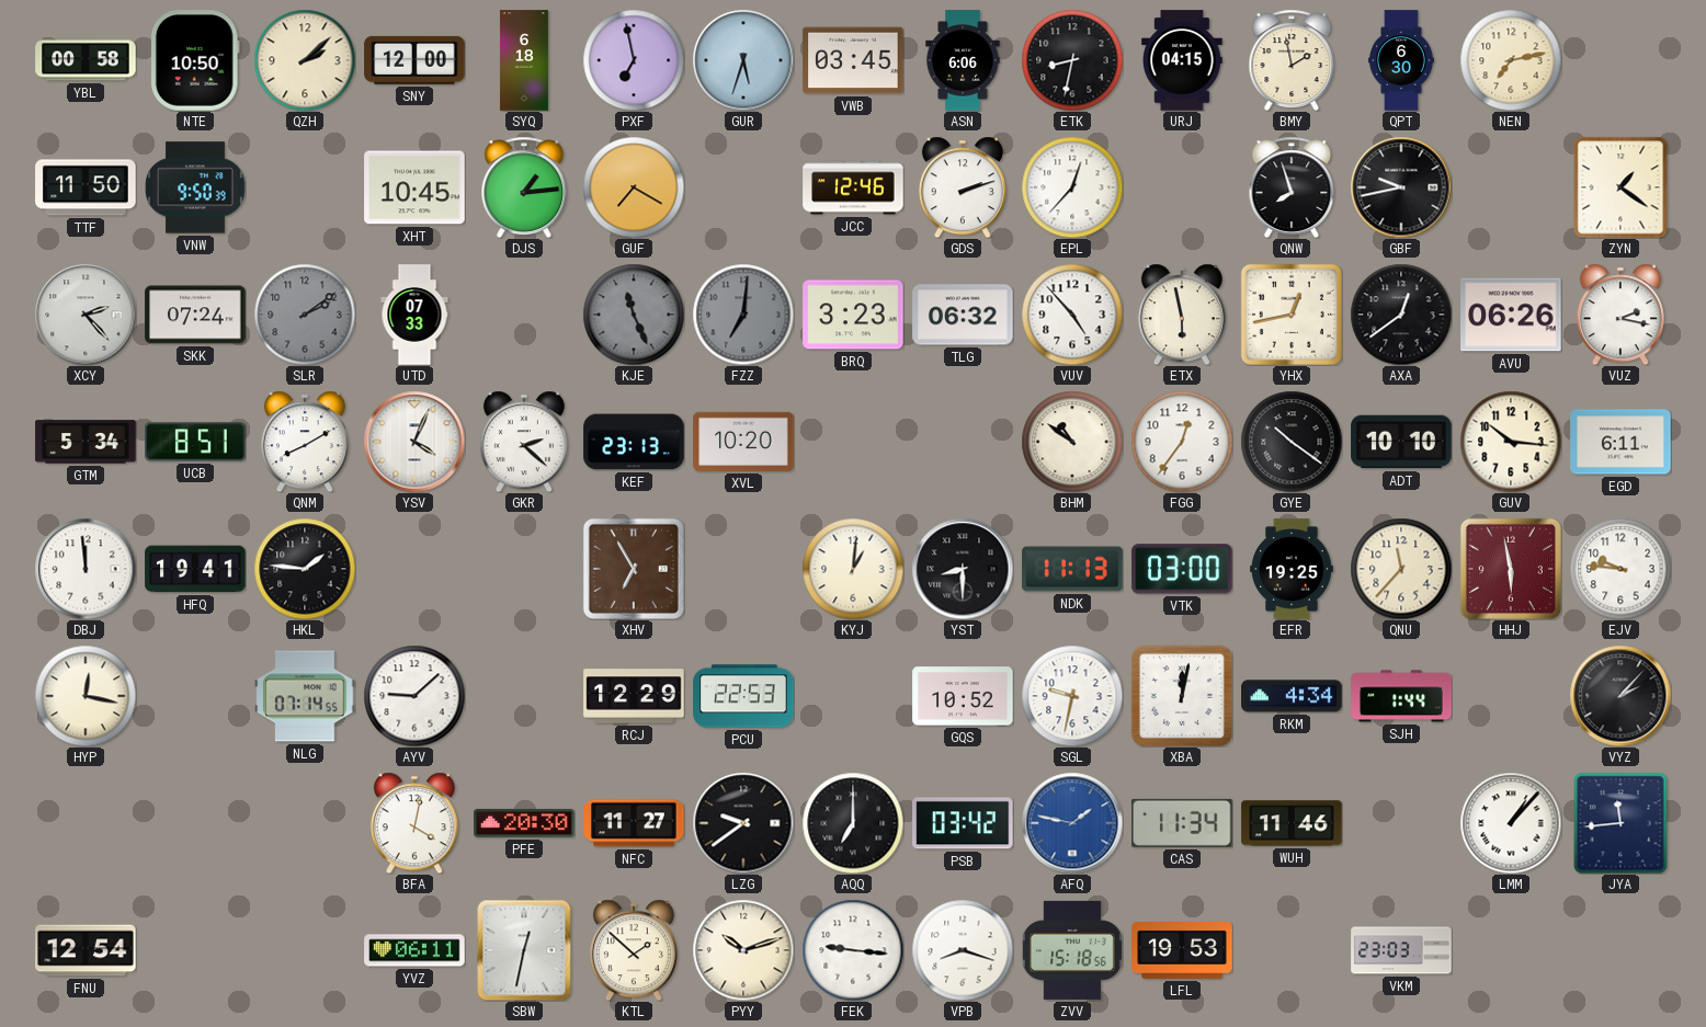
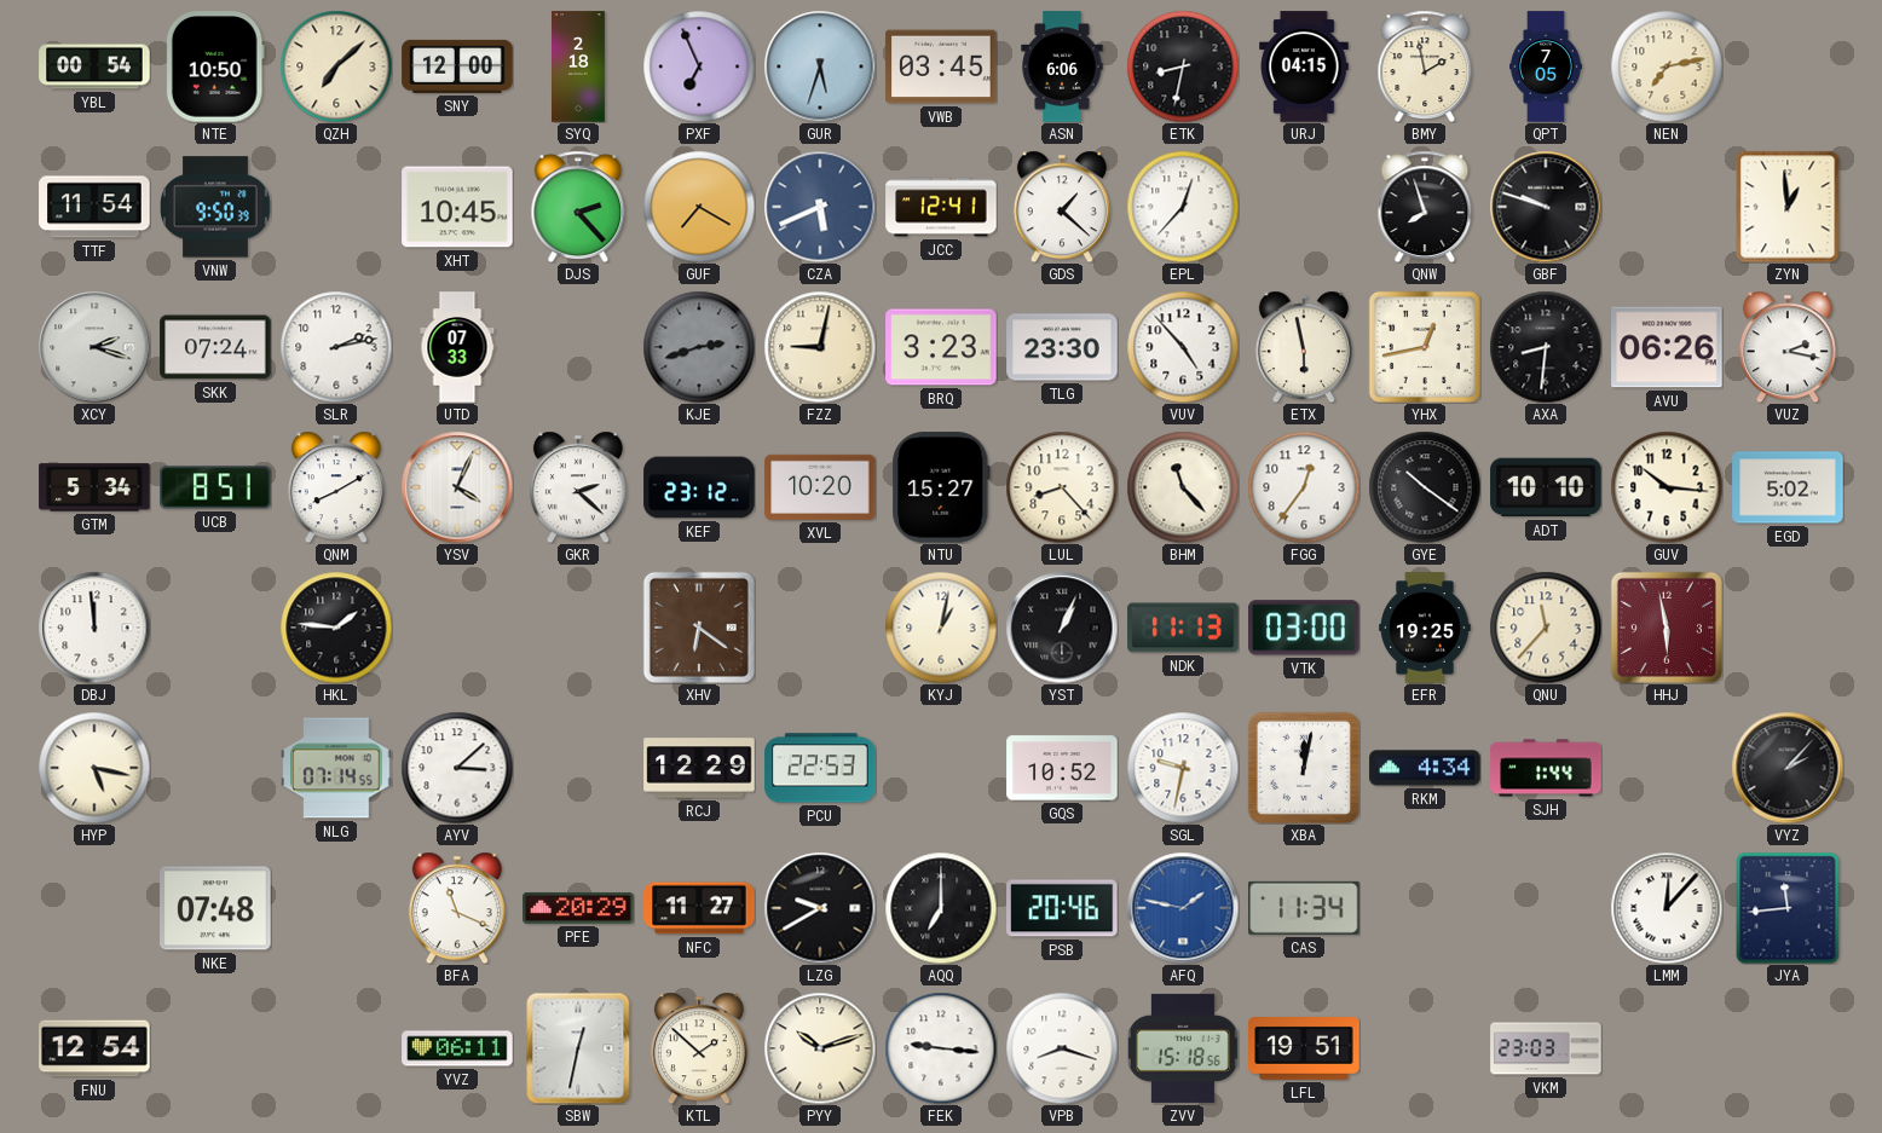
YBL: 00:58 -> 00:54 (94, 67)
QZH: 2:08 -> 7:08 (336, 67)
SYQ: 6:18 -> 2:18 (578, 67)
PXF: 6:58 -> 6:56 (699, 67)
QPT: 6:30 -> 7:05 (1546, 67)
TTF: 11:50 -> 11:54 (94, 207)
DJS: 1:14 -> 2:23 (578, 207)
CZA: none -> 5:41 (820, 207)
JCC: 12:46 -> 12:41 (941, 207)
GDS: 2:12 -> 1:22 (1062, 207)
GBF: 9:43 -> 9:48 (1546, 207)
ZYN: 1:21 -> 12:59 (1788, 207)
XCY: 2:23 -> 2:18 (94, 347)
SLR: 2:09 -> 2:13 (336, 347)
SLR dial: grey -> white (336, 347)
KJE: 11:26 -> 2:42 (699, 347)
FZZ: 7:01 -> 9:02 (820, 347)
FZZ dial: grey -> cream (820, 347)
TLG: 06:32 -> 23:30 (1062, 347)
AXA: 12:39 -> 8:31 (1546, 347)
KEF: 23:13 -> 23:12 (699, 487)
NTU: none -> 15:27 (941, 487)
LUL: none -> 8:23 (1062, 487)
BHM: 10:51 -> 11:23 (1183, 487)
EGD: 6:11 -> 5:02 (1788, 487)
HFQ: 19:41 -> none (195, 569)
XHV: 6:55 -> 6:21 (699, 628)
KYJ: 1:01 -> 1:02 (941, 628)
YST: 8:30 -> 1:04 (1062, 628)
EJV: 9:46 -> none (1620, 569)
HYP: 12:17 -> 5:17 (94, 768)
AYV: 9:08 -> 3:08 (457, 768)
NKE: none -> 07:48 (215, 908)
BFA: 4:02 -> 11:19 (457, 908)
PFE: 20:30 -> 20:29 (578, 908)
LZG: 9:39 -> 9:40 (820, 908)
PSB: 03:42 -> 20:46 (1062, 908)
WUH: 11:46 -> none (1292, 823)
LMM: 1:07 -> 12:07 (1667, 908)
LFL: 19:53 -> 19:51 (1304, 1050)
